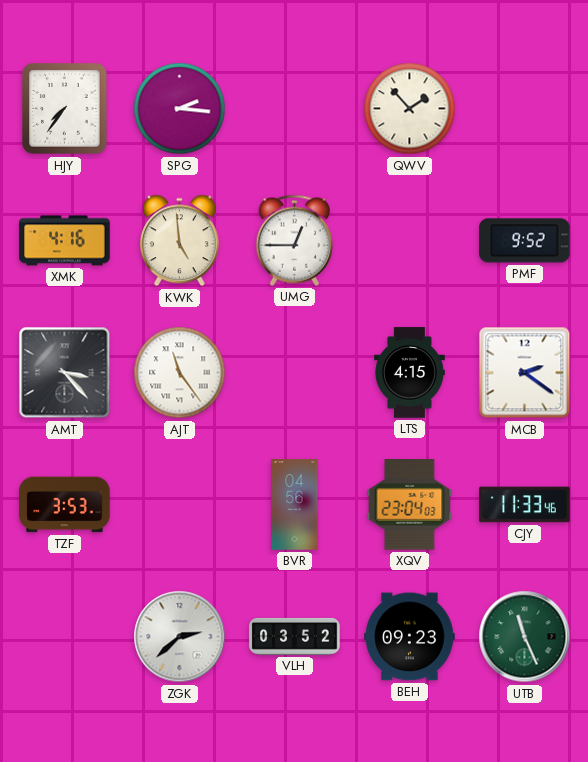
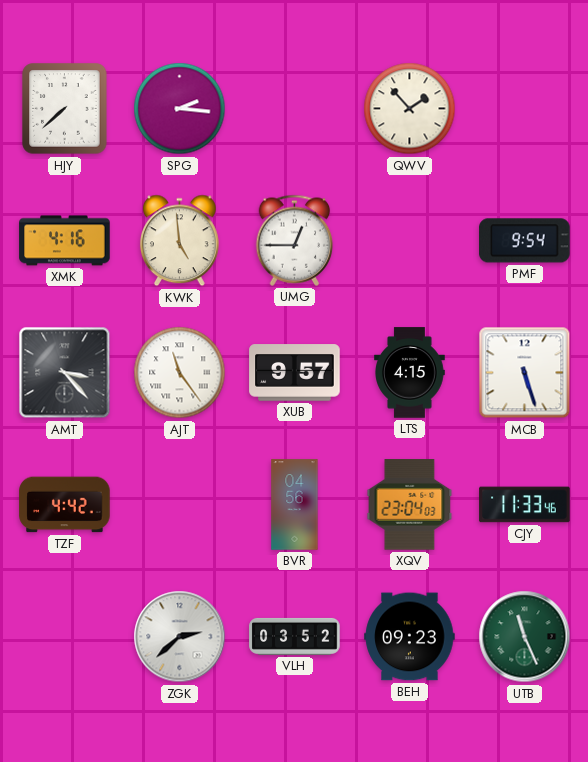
HJY: 7:36 -> 7:38 (65, 109)
PMF: 9:52 -> 9:54 (525, 241)
XUB: none -> 9:57 (295, 373)
MCB: 2:21 -> 5:27 (525, 373)
TZF: 3:53 -> 4:42 (65, 505)
